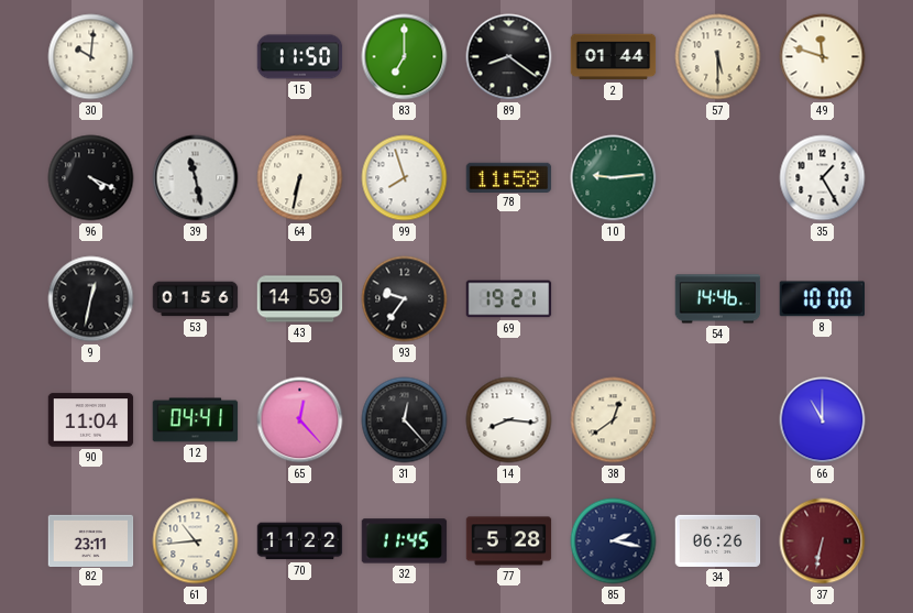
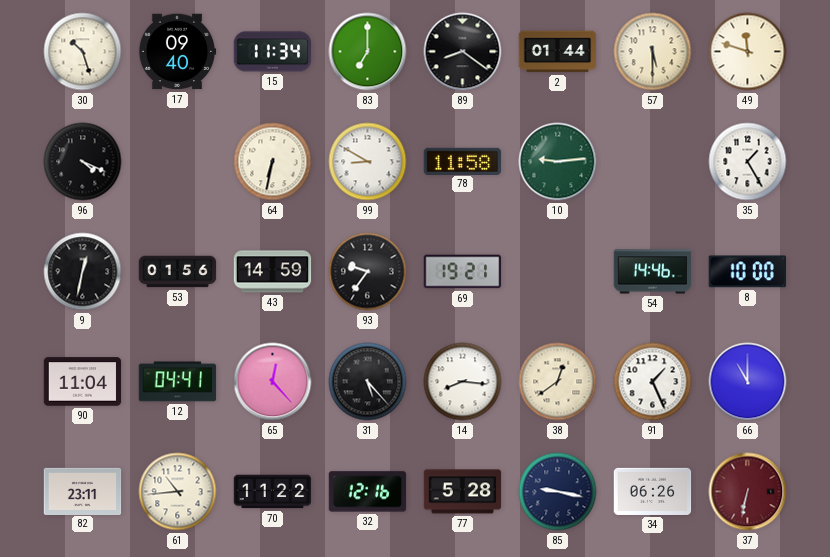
30: 10:01 -> 10:27 (83, 52)
17: none -> 09:40 (177, 52)
15: 11:50 -> 11:34 (273, 52)
39: 11:28 -> none (196, 178)
99: 7:57 -> 8:50 (368, 162)
31: 12:23 -> 5:23 (368, 382)
91: none -> 1:26 (653, 382)
32: 11:45 -> 12:16 (368, 492)
85: 2:17 -> 9:17 (558, 492)
